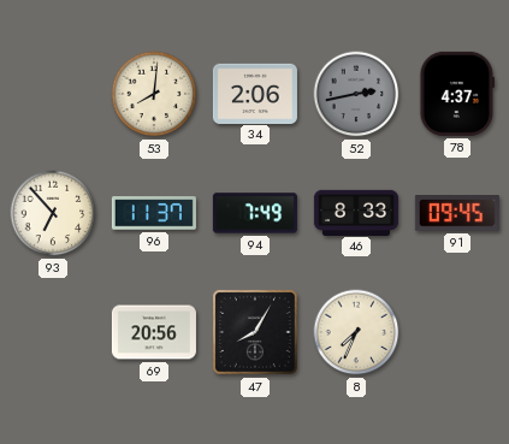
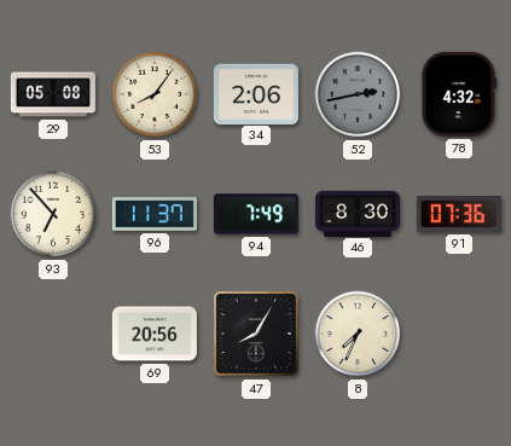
29: none -> 05:08 (53, 94)
53: 8:01 -> 8:06 (155, 94)
78: 4:37 -> 4:32 (459, 94)
46: 8:33 -> 8:30 (358, 213)
91: 09:45 -> 07:36 (459, 214)
